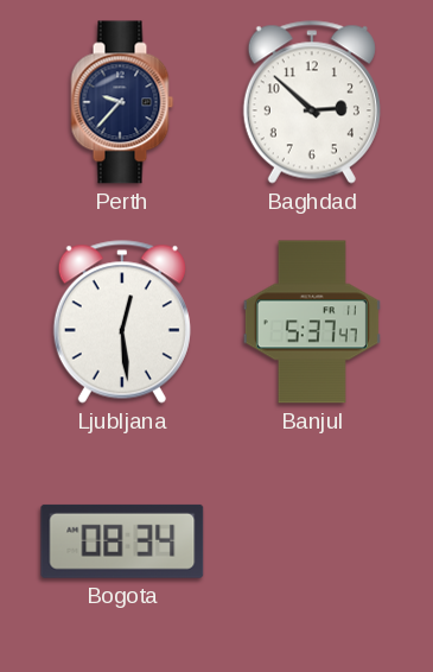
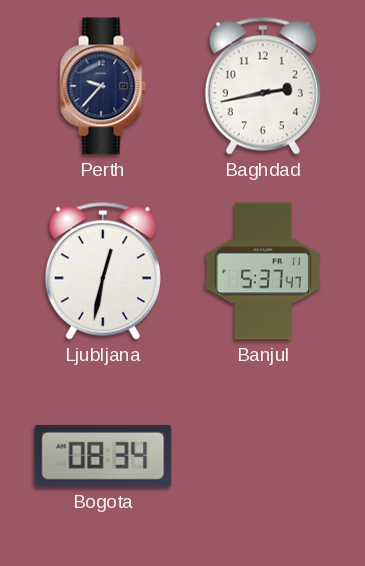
Baghdad: 2:52 -> 2:43 (263, 86)
Ljubljana: 12:29 -> 12:32 (103, 271)
